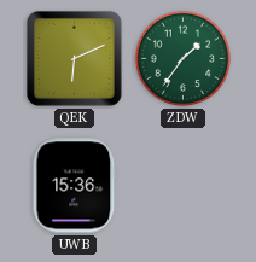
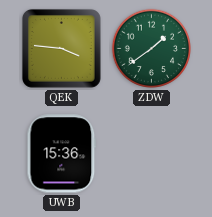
QEK: 6:11 -> 3:46 (61, 48)
ZDW: 1:36 -> 1:39 (152, 49)
